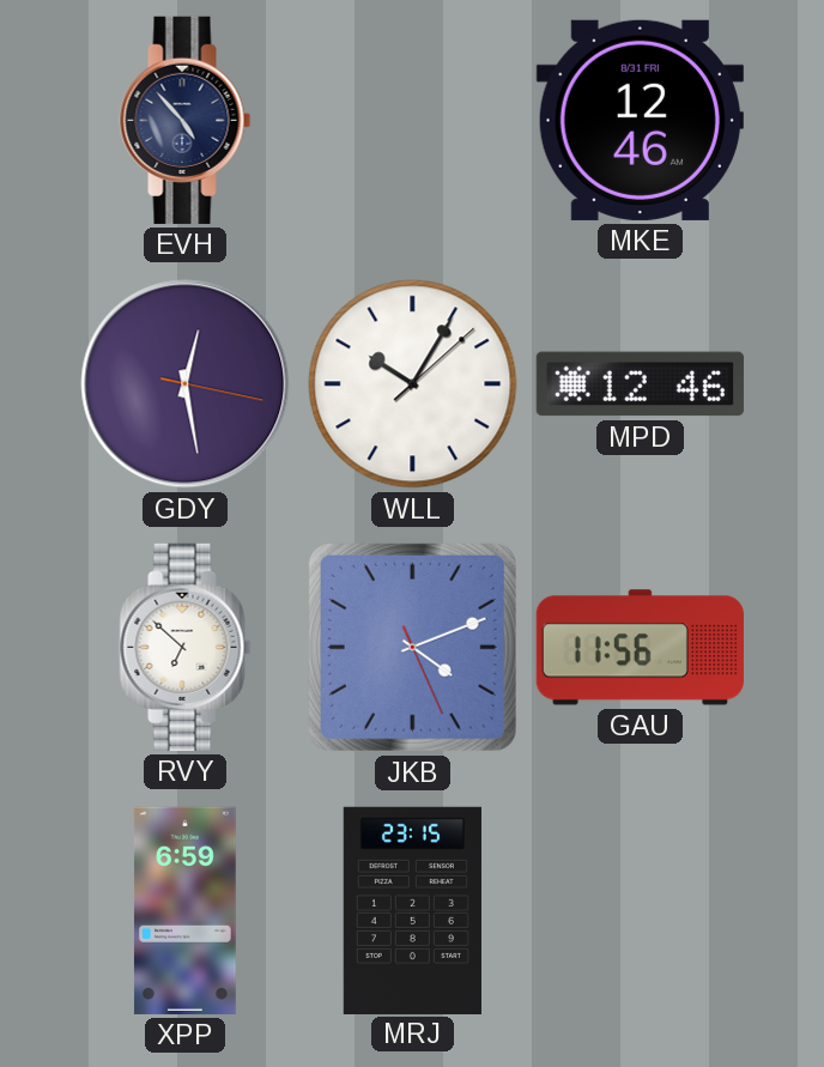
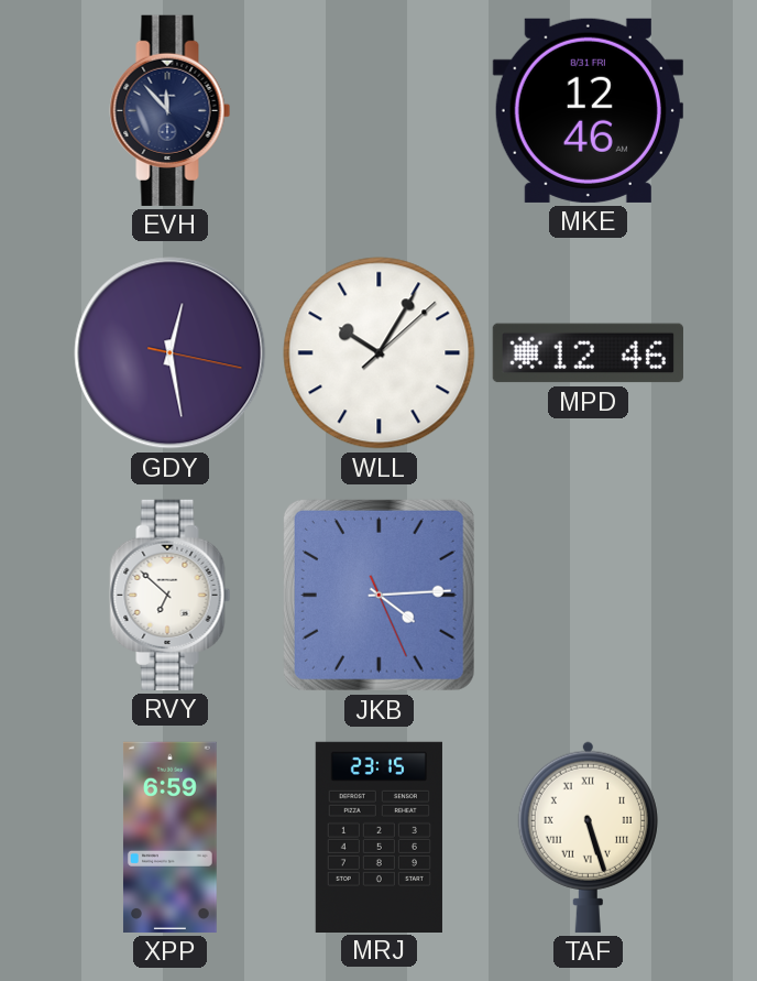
EVH: 4:53 -> 11:53 (171, 110)
JKB: 4:11 -> 4:14 (378, 595)
GAU: 11:56 -> none (640, 648)
TAF: none -> 5:27 (588, 837)
